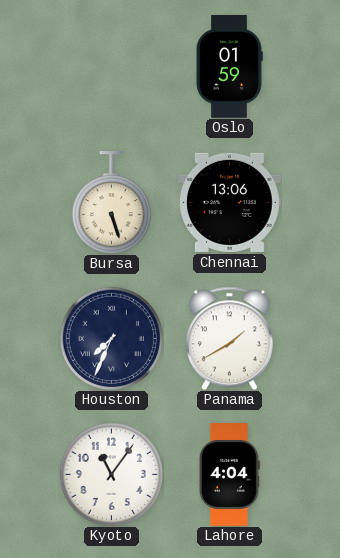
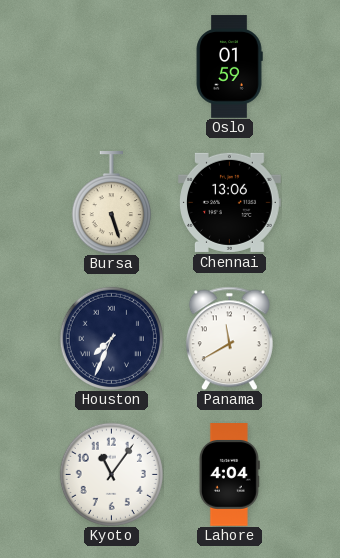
Panama: 1:40 -> 11:40 (229, 338)
